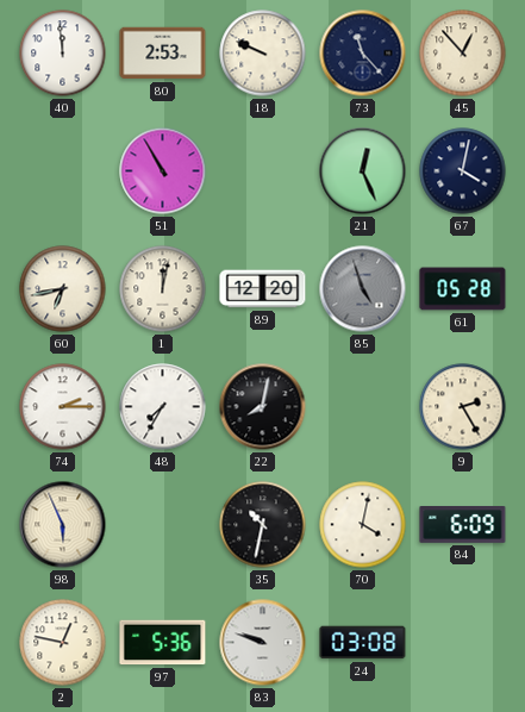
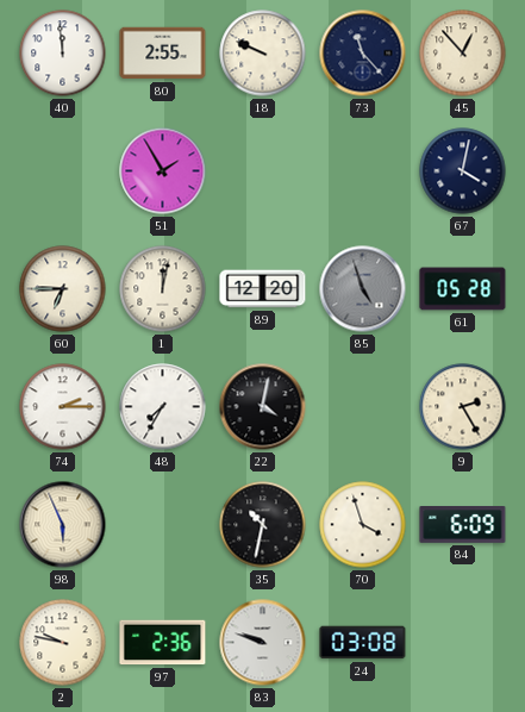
80: 2:53 -> 2:55 (163, 54)
51: 10:55 -> 1:55 (163, 171)
21: 12:26 -> none (363, 171)
60: 6:43 -> 6:45 (63, 289)
22: 8:02 -> 4:02 (263, 407)
70: 4:02 -> 3:57 (363, 525)
2: 12:47 -> 9:47 (63, 643)
97: 5:36 -> 2:36 (163, 643)
